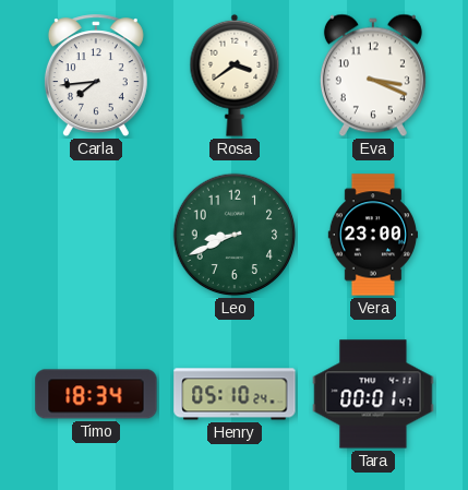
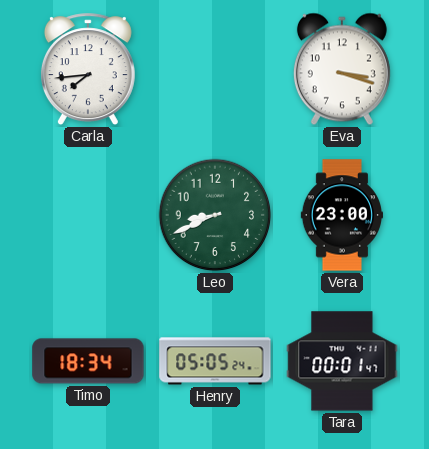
Rosa: 3:39 -> none (235, 75)
Eva: 3:19 -> 3:18 (342, 69)
Henry: 05:10 -> 05:05 (215, 361)
